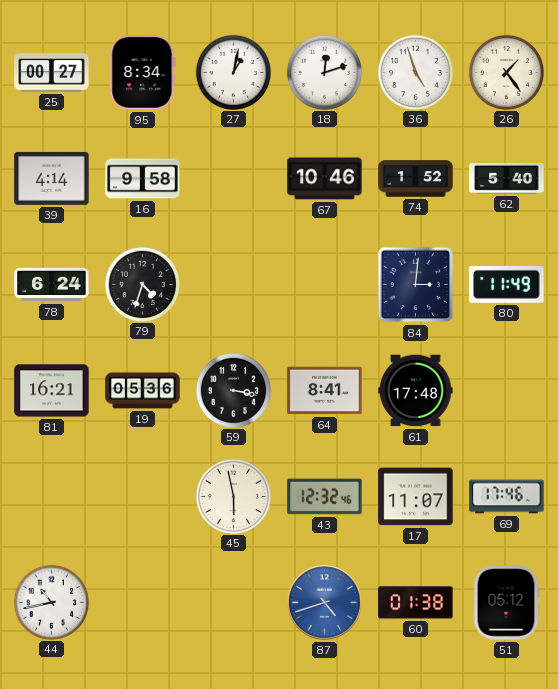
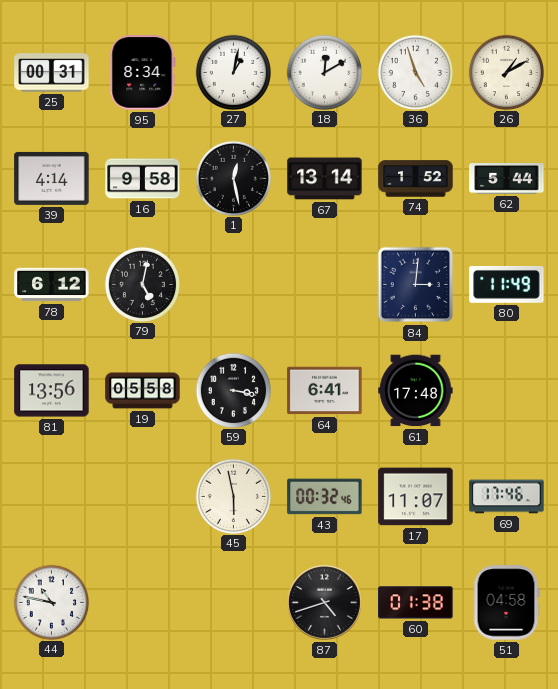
25: 00:27 -> 00:31 (52, 73)
18: 12:12 -> 12:10 (324, 72)
26: 1:24 -> 1:10 (506, 72)
1: none -> 12:28 (233, 178)
67: 10:46 -> 13:14 (325, 179)
62: 5:40 -> 5:44 (507, 179)
78: 6:24 -> 6:12 (52, 285)
79: 4:33 -> 5:02 (142, 284)
81: 16:21 -> 13:56 (52, 391)
19: 05:36 -> 05:58 (143, 391)
64: 8:41 -> 6:41 (325, 391)
43: 12:32 -> 00:32 (325, 497)
44: 10:43 -> 10:47 (51, 602)
87 dial: blue -> black (325, 603)
51: 05:12 -> 04:58 (506, 603)
